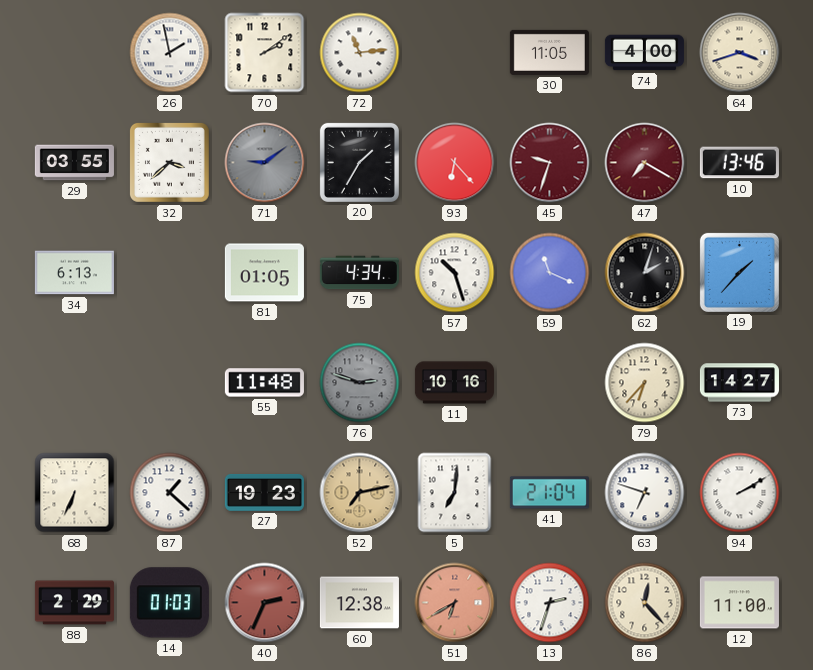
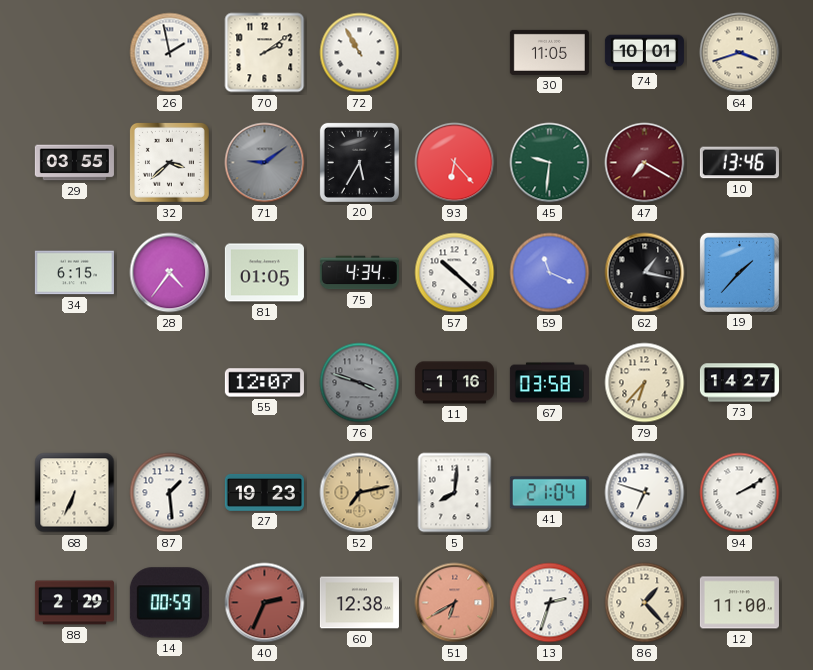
72: 11:14 -> 10:55 (360, 53)
74: 4:00 -> 10:01 (644, 53)
20: 1:35 -> 5:35 (359, 162)
45: 9:33 -> 9:31 (550, 163)
45 dial: burgundy -> green (550, 163)
34: 6:13 -> 6:15 (74, 273)
28: none -> 4:36 (170, 273)
57: 10:27 -> 10:22 (455, 273)
62: 2:03 -> 1:17 (645, 273)
55: 11:48 -> 12:07 (264, 383)
76: 2:48 -> 3:48 (360, 383)
11: 10:16 -> 1:16 (454, 383)
67: none -> 03:58 (549, 383)
87: 1:22 -> 1:29 (170, 493)
5: 7:01 -> 8:01 (455, 493)
14: 01:03 -> 00:59 (169, 603)
86: 12:23 -> 1:23 (645, 603)
